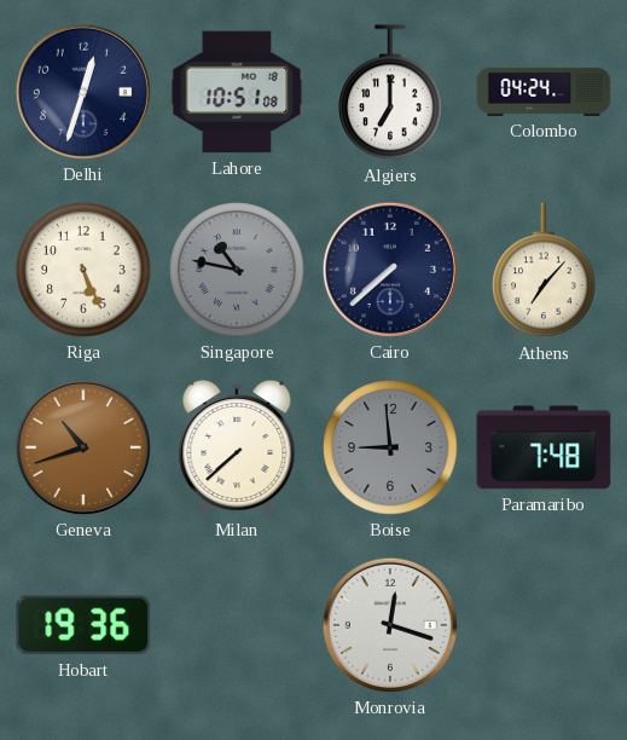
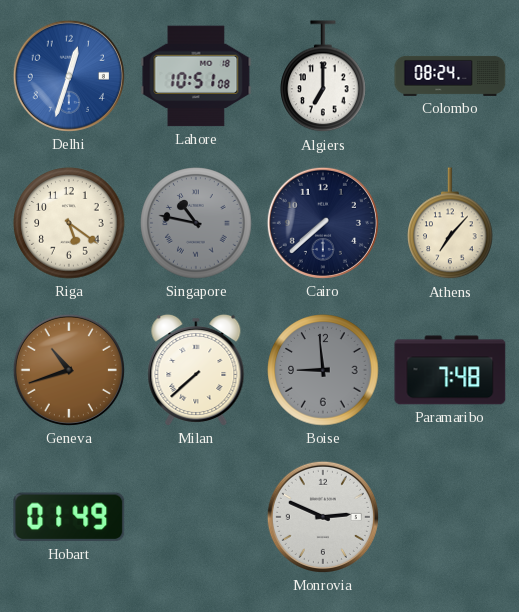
Delhi dial: navy -> blue (69, 76)
Colombo: 04:24 -> 08:24 (450, 76)
Riga: 5:26 -> 5:21 (69, 223)
Hobart: 19:36 -> 01:49 (69, 517)
Monrovia: 12:18 -> 2:49 (323, 517)
